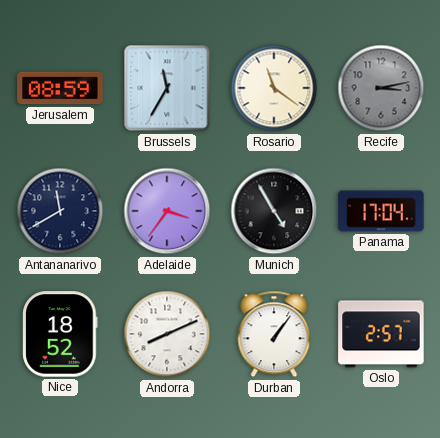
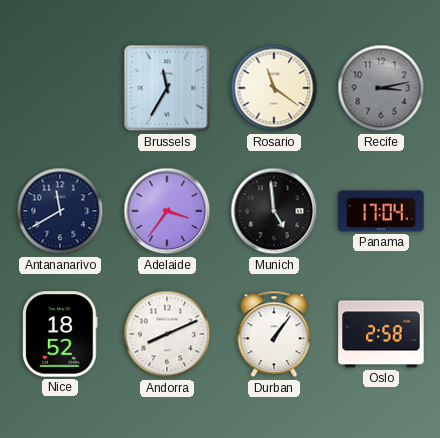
Jerusalem: 08:59 -> none (60, 88)
Munich: 4:55 -> 4:59 (274, 211)
Oslo: 2:57 -> 2:58 (381, 334)
